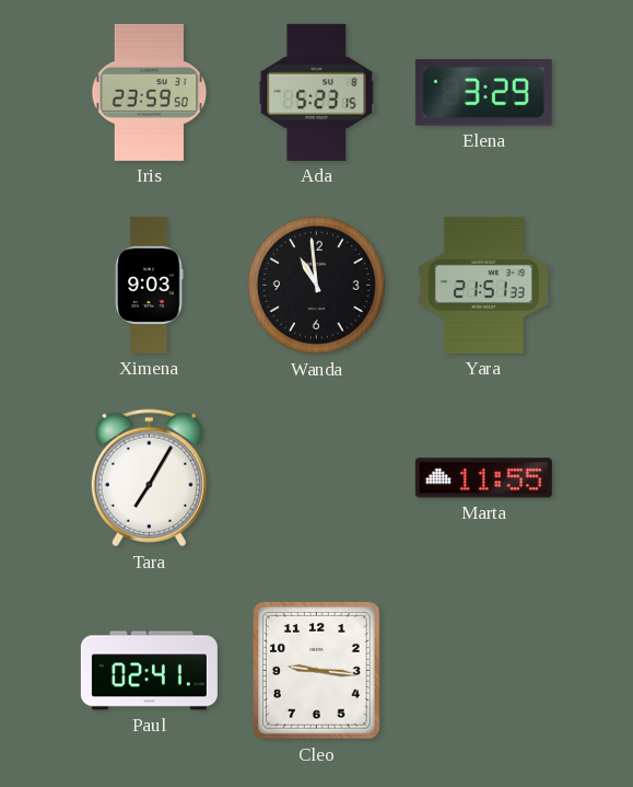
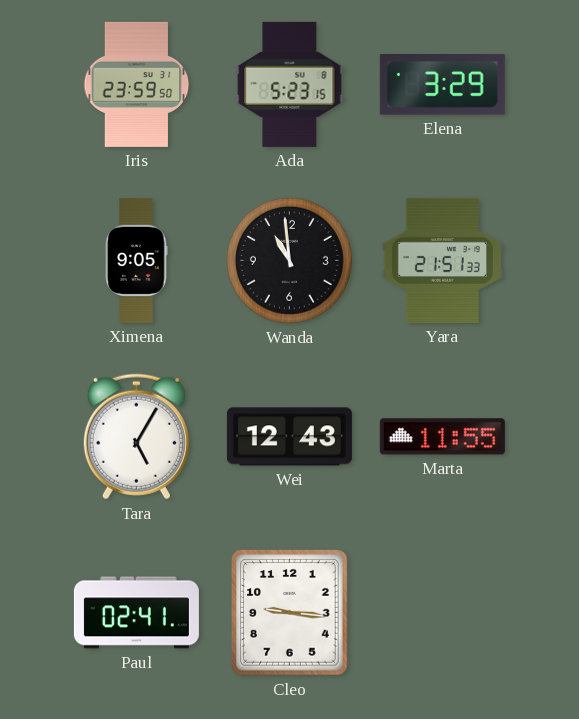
Ximena: 9:03 -> 9:05 (137, 260)
Tara: 7:05 -> 5:05 (136, 437)
Wei: none -> 12:43 (289, 437)
